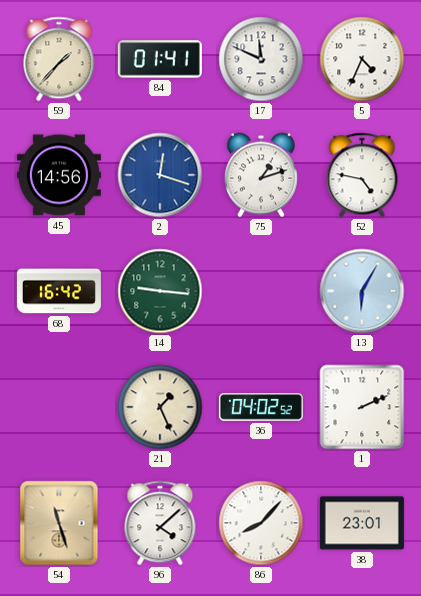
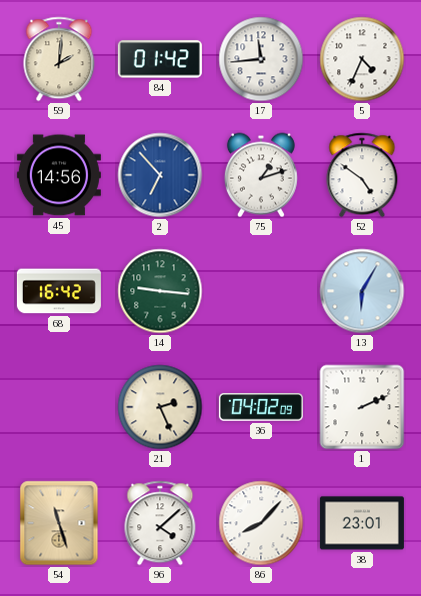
59: 1:37 -> 2:01 (59, 59)
84: 01:41 -> 01:42 (160, 59)
17: 11:49 -> 11:44 (261, 59)
2: 12:18 -> 6:53 (160, 175)
52: 4:47 -> 4:51 (362, 175)
21: 1:26 -> 2:26 (160, 407)
36: 04:02:52 -> 04:02:09 (261, 407)
